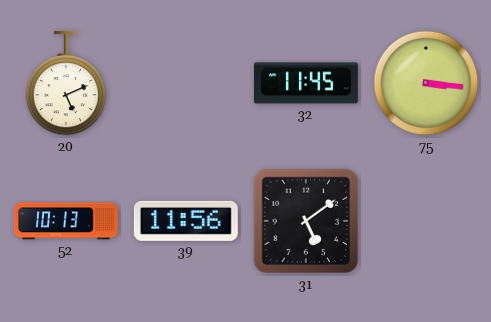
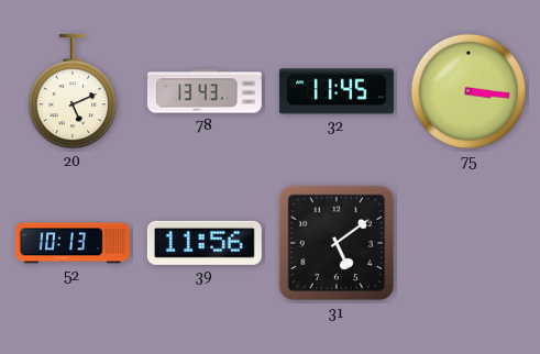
78: none -> 13:43 (205, 91)
